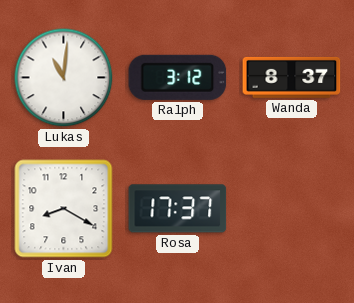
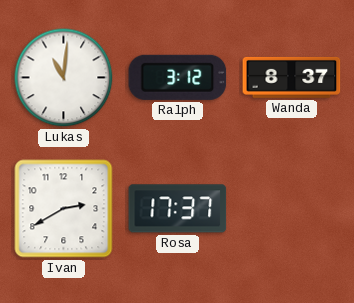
Ivan: 8:20 -> 2:40 (64, 209)
